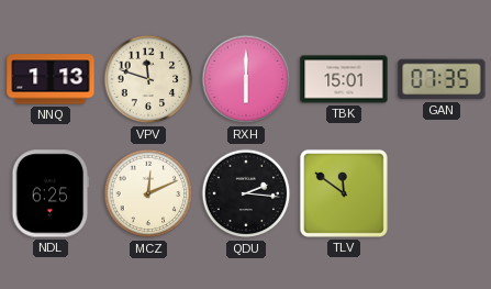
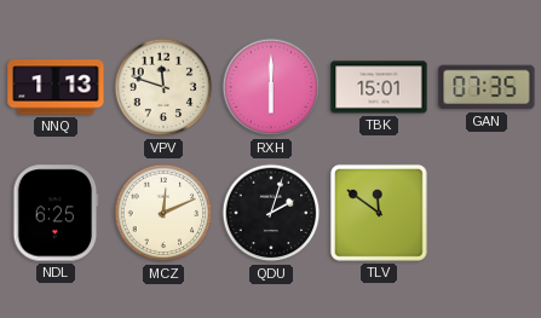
QDU: 2:16 -> 2:03 (271, 213)
